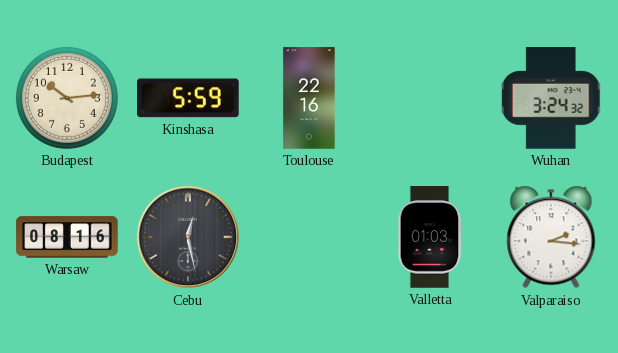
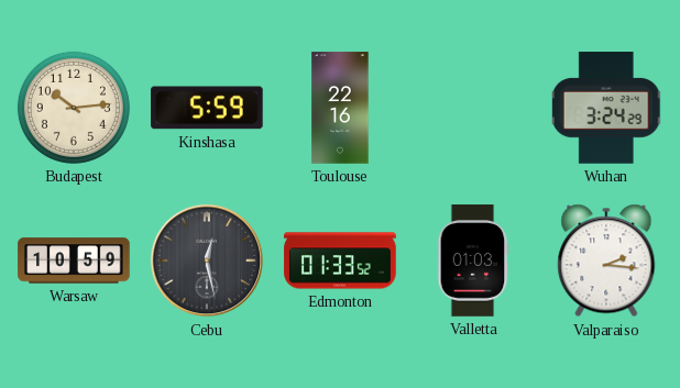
Wuhan: 3:24:32 -> 3:24:29 (606, 108)
Warsaw: 08:16 -> 10:59 (74, 260)
Edmonton: none -> 01:33 (340, 260)
